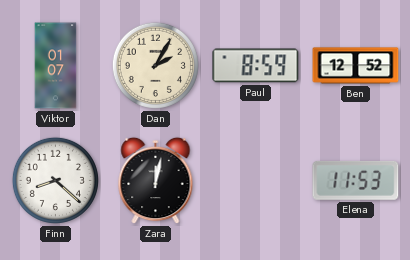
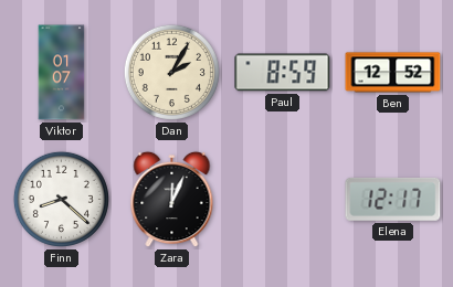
Zara: 12:02 -> 12:04 (172, 200)
Elena: 11:53 -> 12:17 (393, 199)
